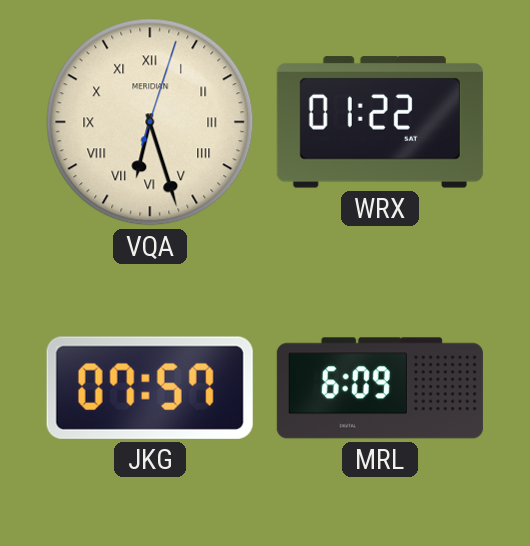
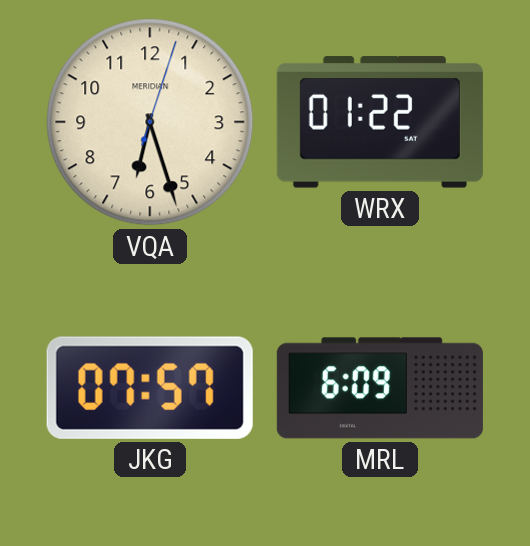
VQA numerals: Roman -> Arabic (150, 122)
